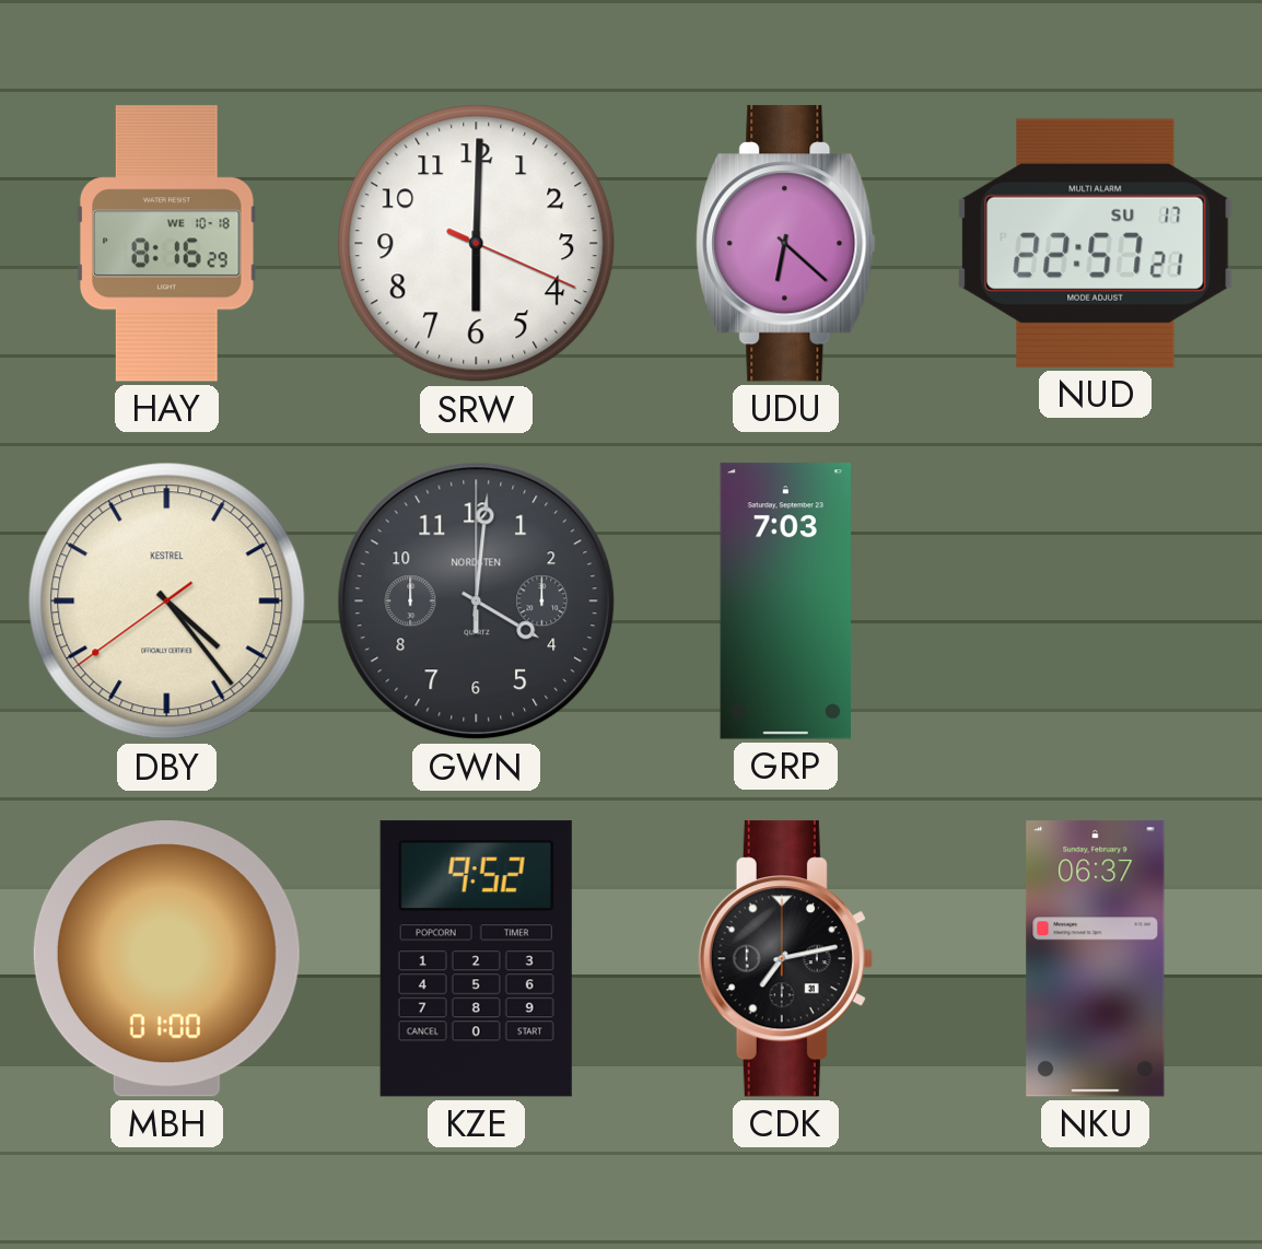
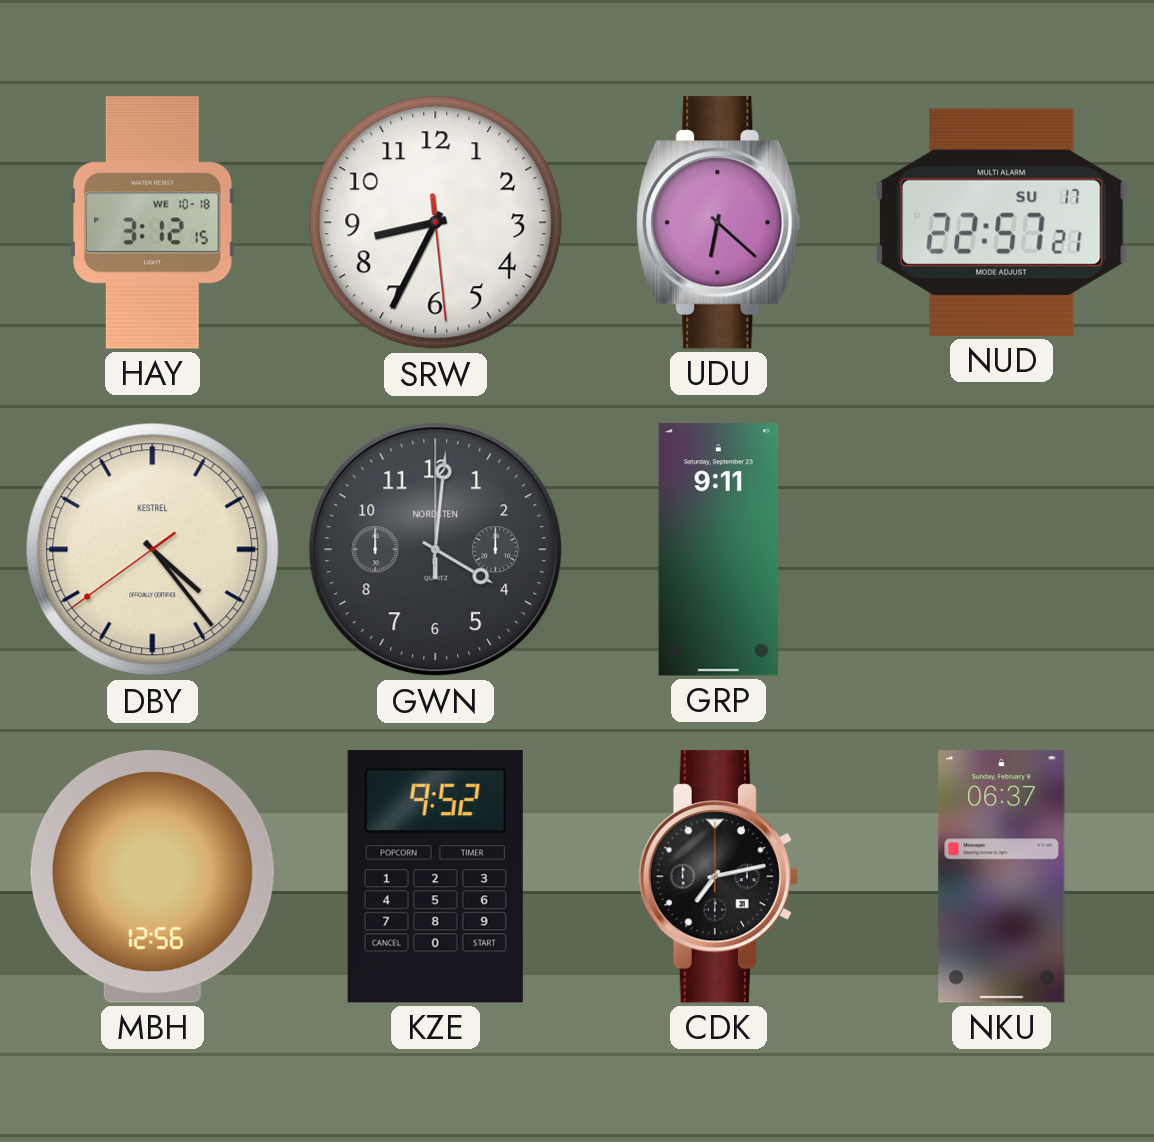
HAY: 8:16 -> 3:12 (153, 223)
SRW: 6:00 -> 8:34 (436, 223)
GRP: 7:03 -> 9:11 (718, 550)
MBH: 01:00 -> 12:56 (152, 877)
